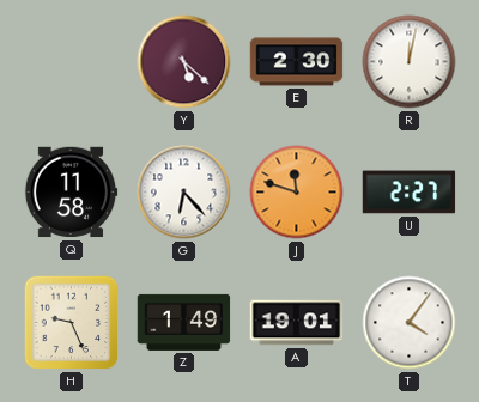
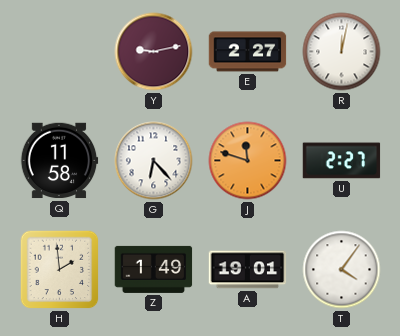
Y: 5:22 -> 9:13 (154, 52)
E: 2:30 -> 2:27 (248, 52)
H: 9:26 -> 1:59 (60, 270)
